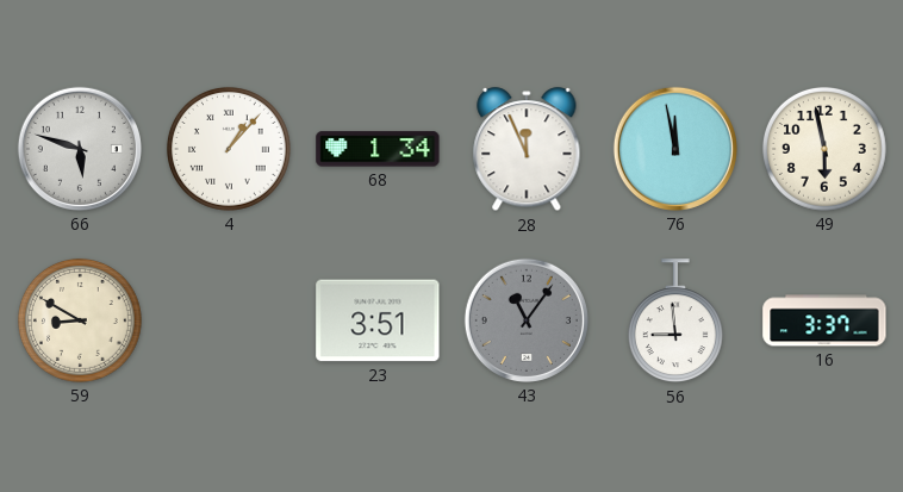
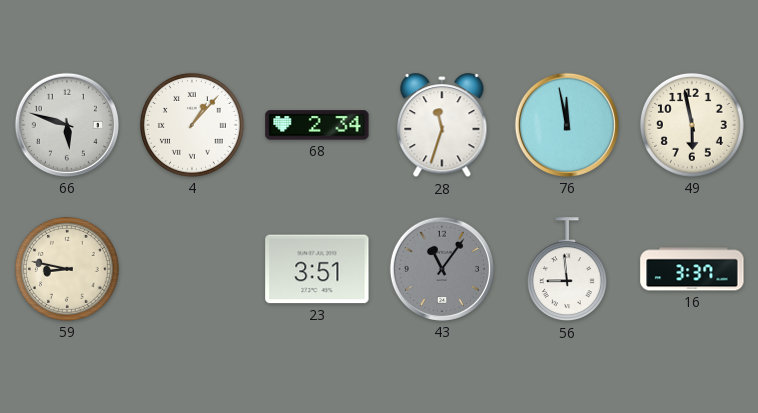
68: 1:34 -> 2:34 (317, 125)
28: 11:56 -> 11:33 (442, 126)
59: 8:50 -> 8:47 (67, 269)
